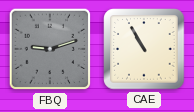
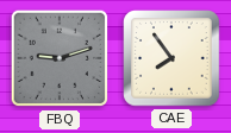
CAE: 10:55 -> 7:54 (171, 58)
